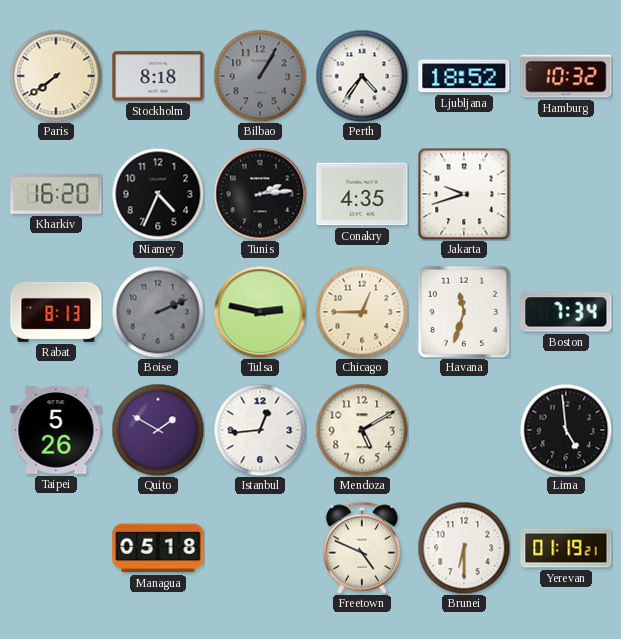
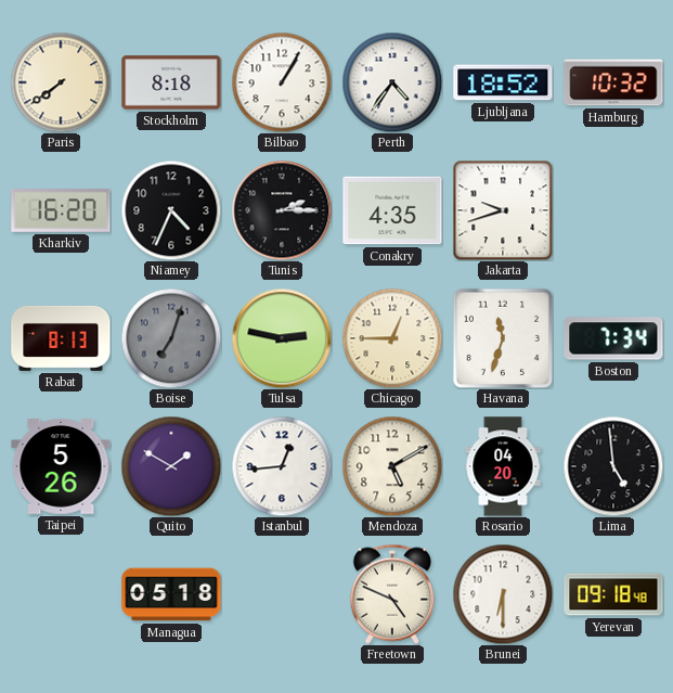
Bilbao dial: grey -> white (282, 82)
Tunis: 2:14 -> 2:15 (282, 210)
Boise: 2:11 -> 7:03 (171, 338)
Rosario: none -> 04:20 (503, 466)
Yerevan: 01:19 -> 09:18 (613, 594)
